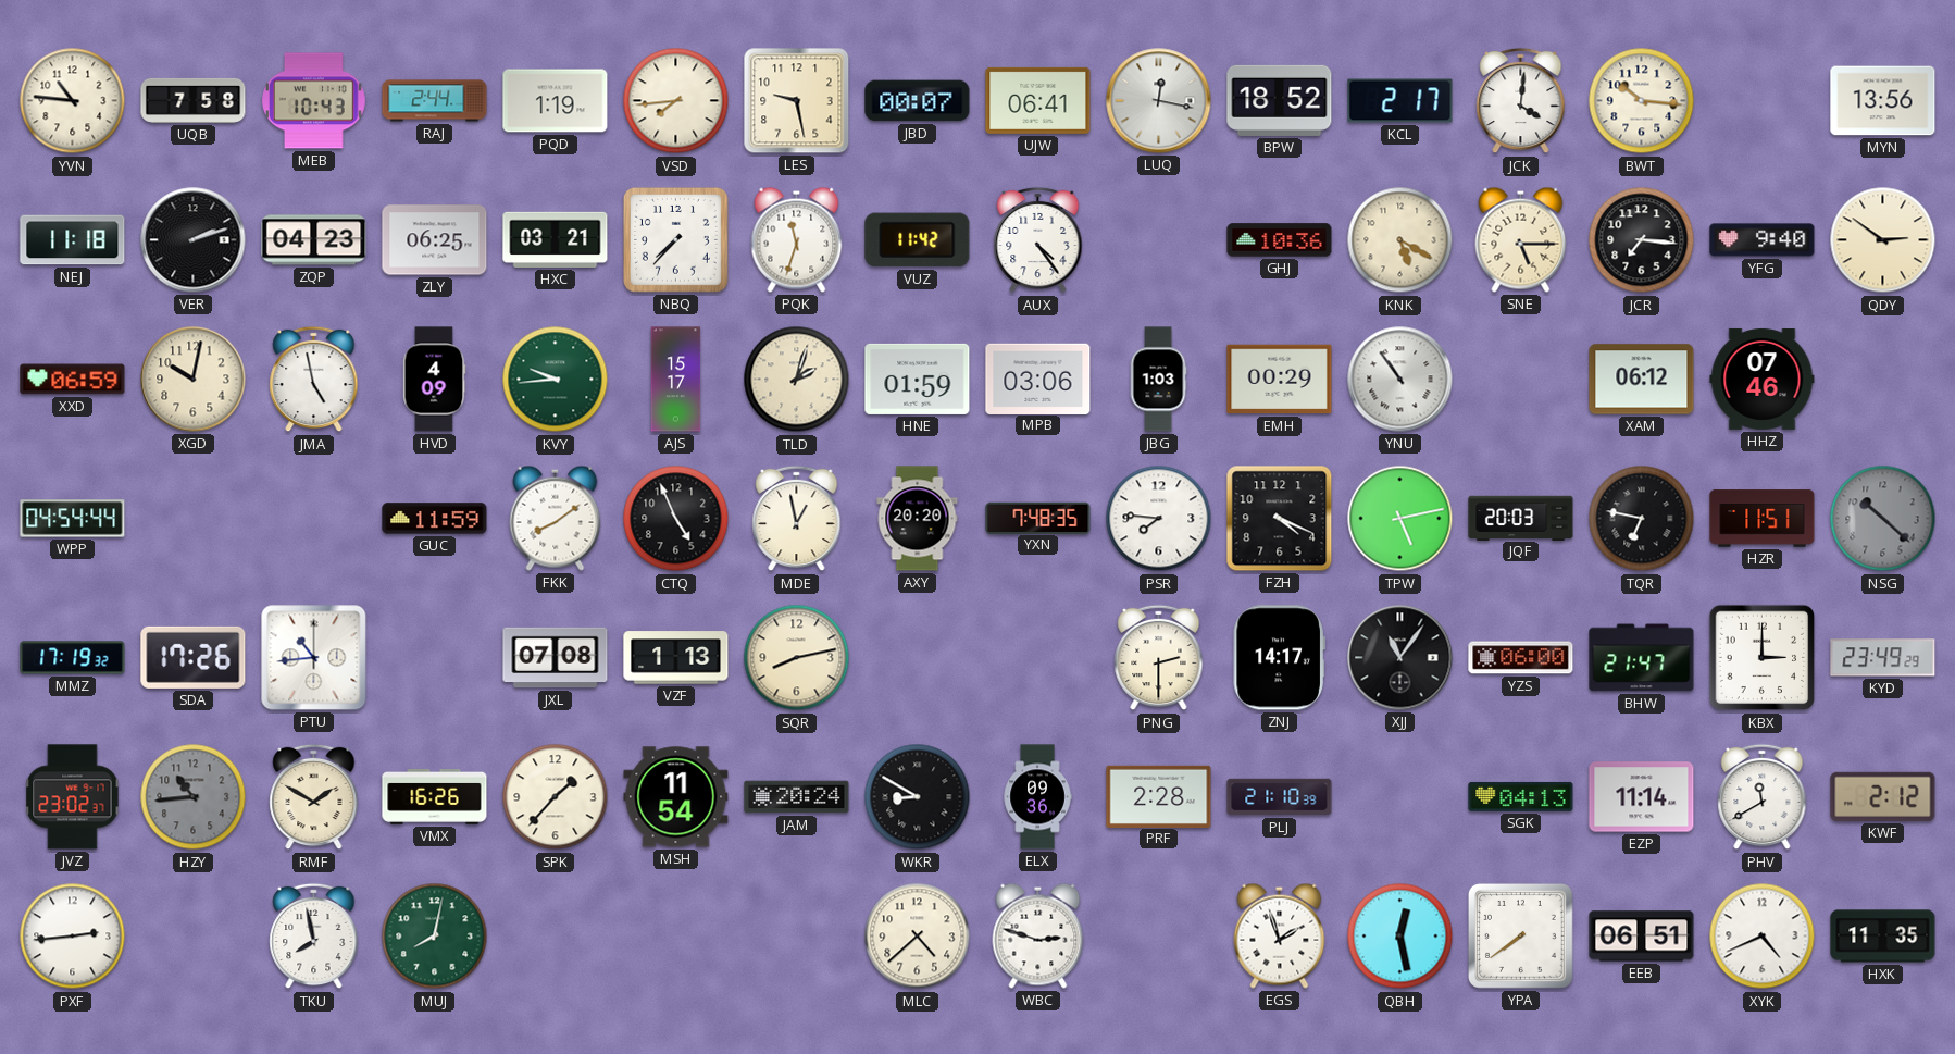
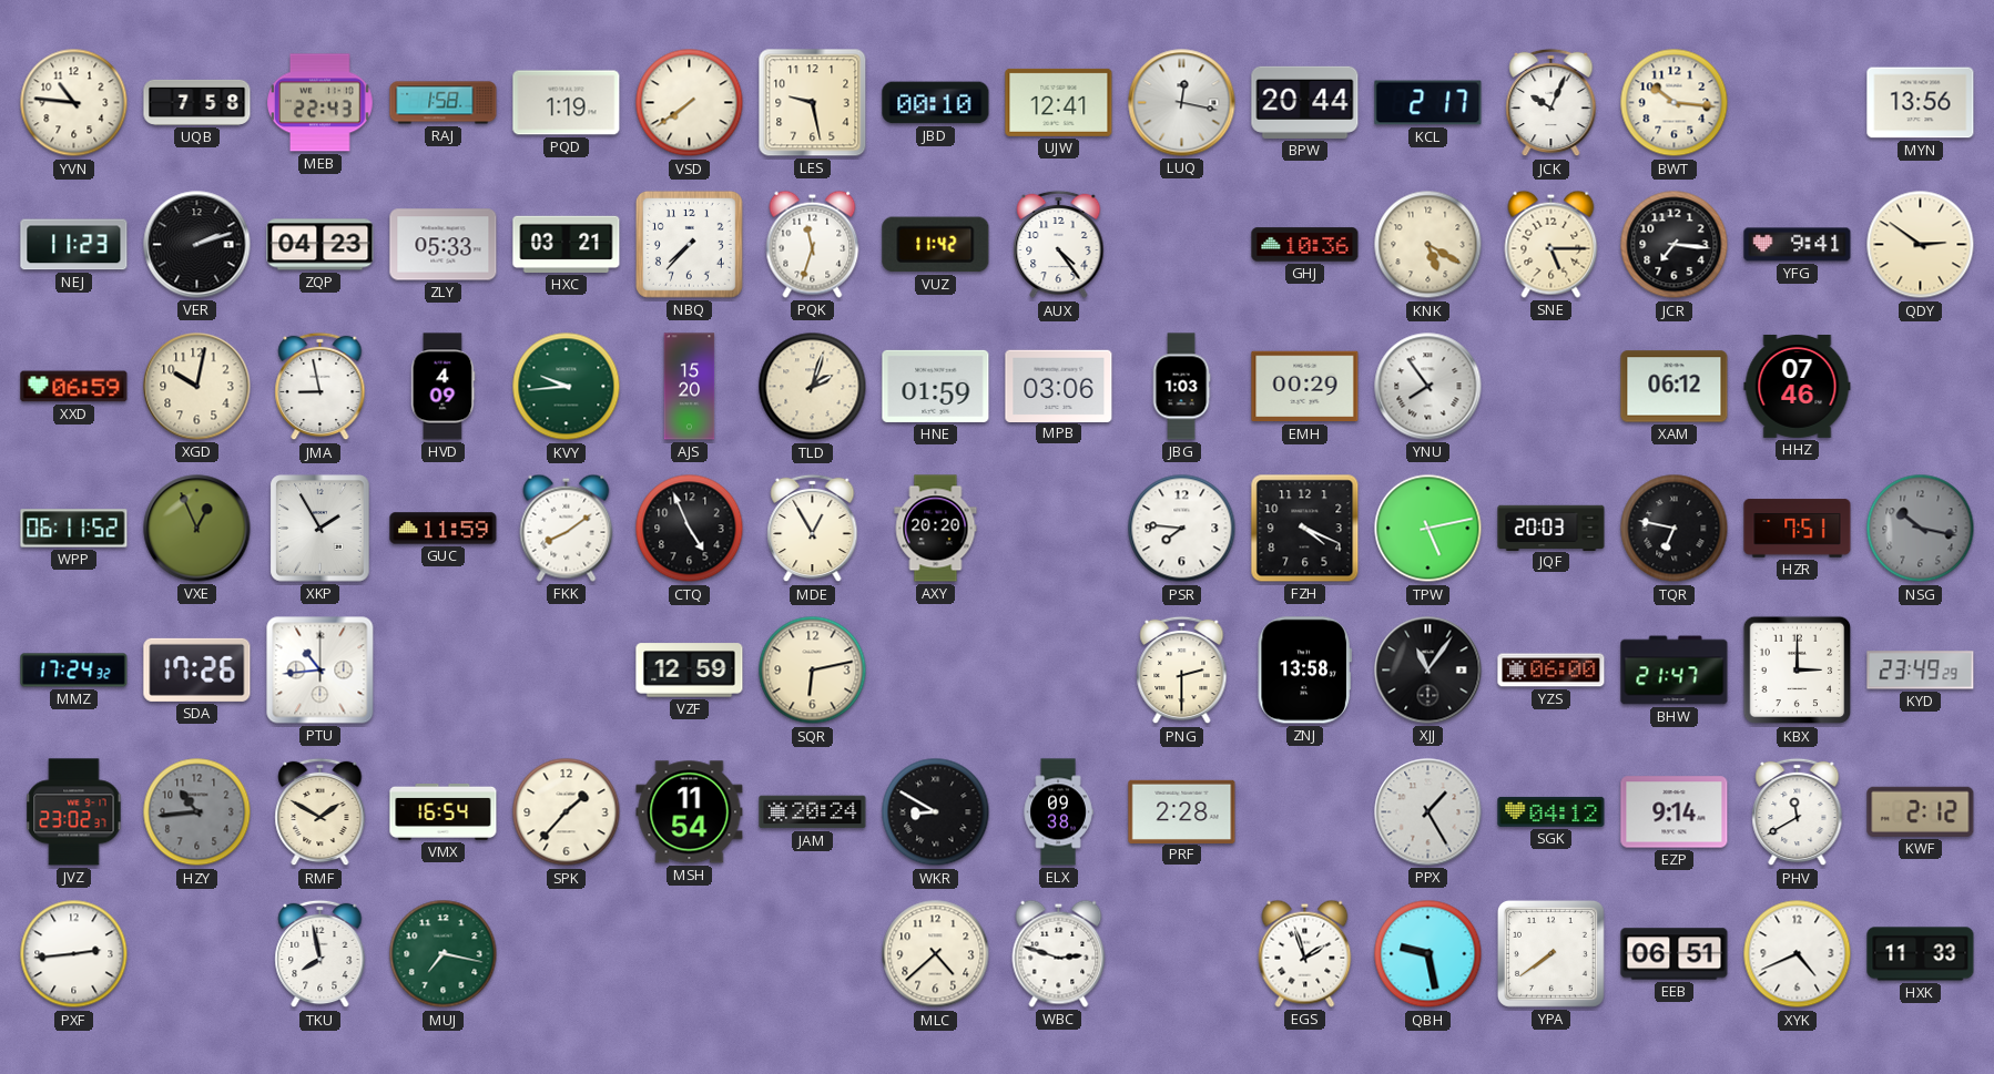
MEB: 10:43 -> 22:43 (321, 103)
RAJ: 2:44 -> 1:58 (444, 103)
VSD: 7:44 -> 7:39 (690, 103)
JBD: 00:07 -> 00:10 (936, 103)
UJW: 06:41 -> 12:41 (1059, 102)
BPW: 18:52 -> 20:44 (1305, 102)
JCK: 4:01 -> 10:04 (1552, 103)
NEJ: 11:18 -> 11:23 (74, 245)
ZLY: 06:25 -> 05:33 (444, 245)
YFG: 9:40 -> 9:41 (1798, 245)
JMA: 4:58 -> 8:58 (321, 387)
AJS: 15:17 -> 15:20 (690, 387)
YNU: 10:54 -> 7:54 (1428, 387)
WPP: 04:54 -> 06:11 (74, 529)
VXE: none -> 12:56 (197, 529)
XKP: none -> 1:55 (321, 529)
MDE: 12:58 -> 12:55 (813, 529)
YXN: 7:48 -> none (1038, 518)
HZR: 11:51 -> 7:51 (1798, 529)
NSG: 10:22 -> 10:17 (1921, 529)
MMZ: 17:19 -> 17:24 (74, 671)
JXL: 07:08 -> none (556, 658)
VZF: 1:13 -> 12:59 (690, 671)
SQR: 8:13 -> 6:13 (813, 671)
ZNJ: 14:17 -> 13:58 (1304, 671)
VMX: 16:26 -> 16:54 (444, 811)
ELX: 09:36 -> 09:38 (1058, 812)
PLJ: 21:10 -> none (1280, 797)
PPX: none -> 1:25 (1428, 812)
SGK: 04:13 -> 04:12 (1552, 811)
EZP: 11:14 -> 9:14 (1675, 812)
MUJ: 8:02 -> 7:17 (444, 954)
QBH: 12:28 -> 9:28 (1428, 954)
HXK: 11:35 -> 11:33 (1921, 954)
